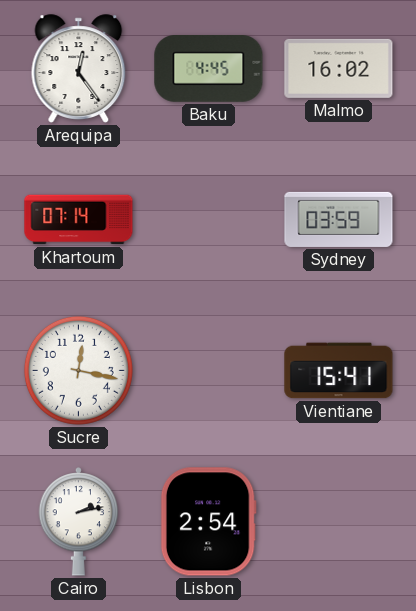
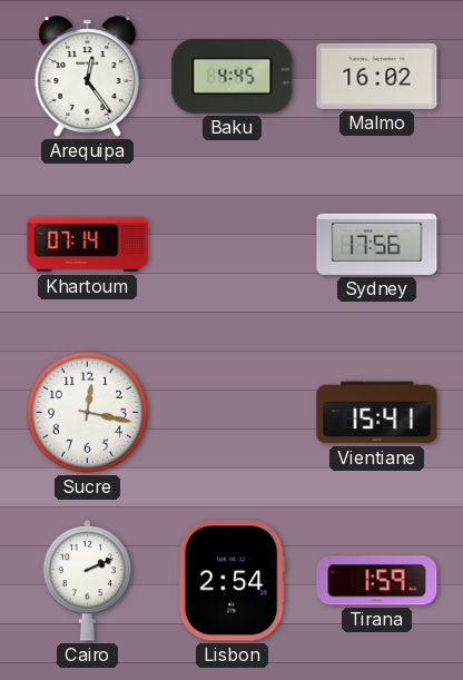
Sydney: 03:59 -> 17:56 (377, 244)
Cairo: 2:13 -> 2:11 (88, 581)
Tirana: none -> 1:59 (377, 581)
